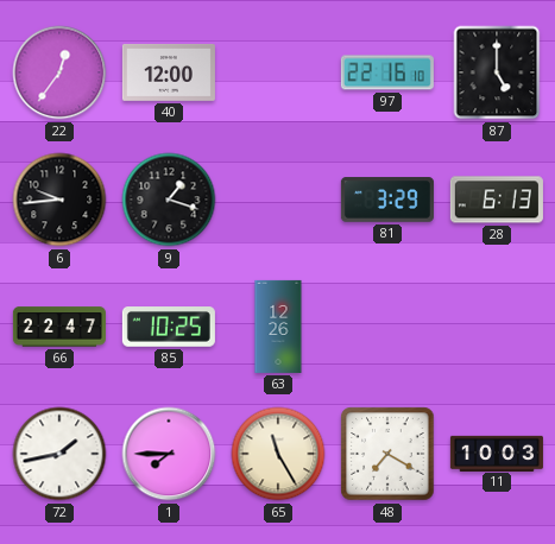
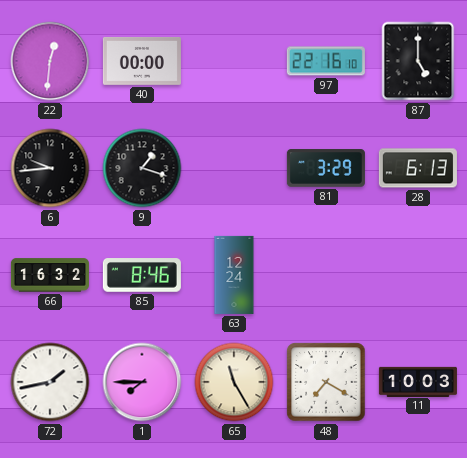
22: 12:36 -> 12:31 (50, 61)
40: 12:00 -> 00:00 (142, 61)
66: 22:47 -> 16:32 (50, 275)
85: 10:25 -> 8:46 (142, 275)
63: 12:26 -> 12:24 (234, 275)
